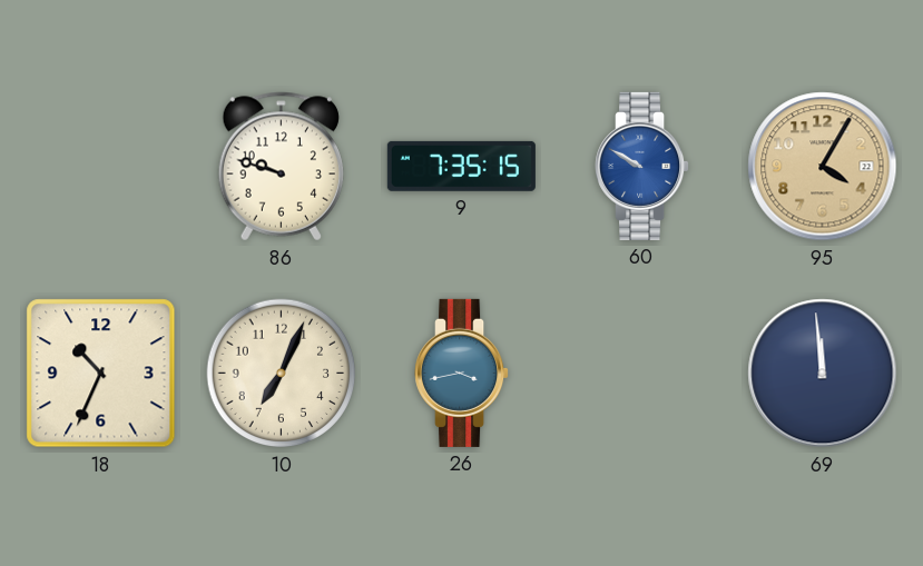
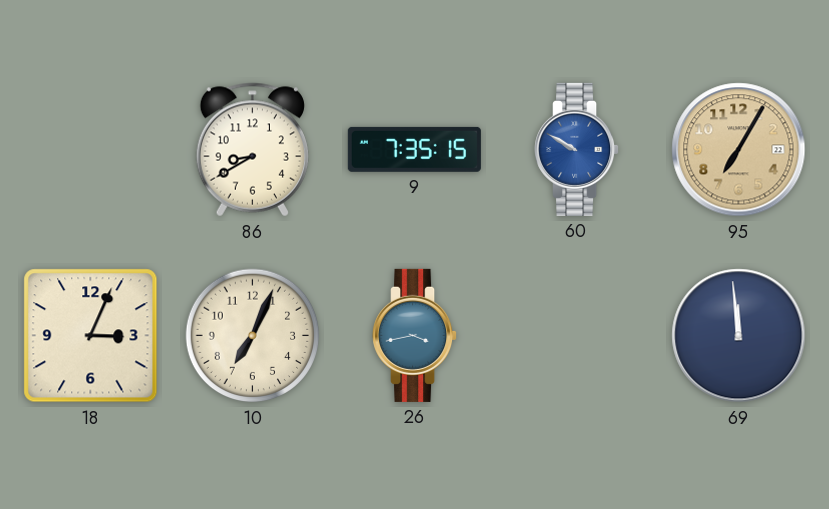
86: 9:48 -> 8:40 (252, 150)
95: 4:05 -> 7:05 (739, 150)
18: 10:34 -> 3:04 (91, 336)
